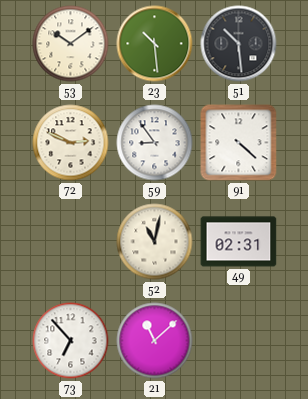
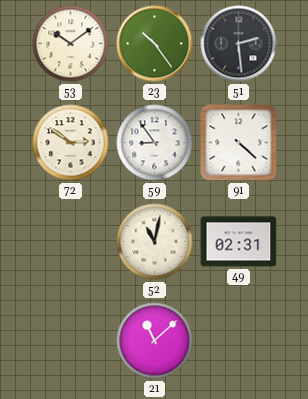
23: 10:29 -> 10:24 (155, 44)
51: 10:29 -> 2:29 (239, 44)
72: 2:49 -> 2:51 (71, 143)
73: 6:53 -> none (71, 341)
